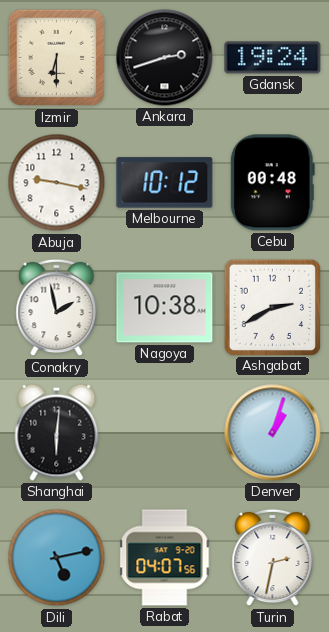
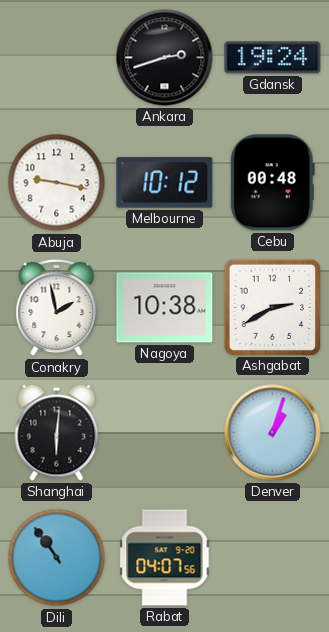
Izmir: 6:30 -> none (57, 58)
Dili: 5:13 -> 10:54 (57, 558)
Turin: 2:32 -> none (273, 558)
